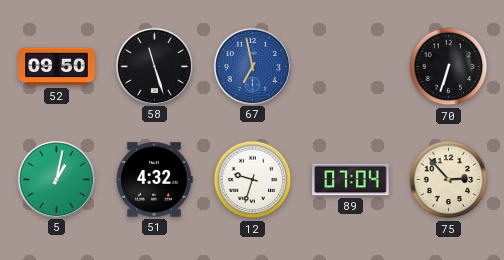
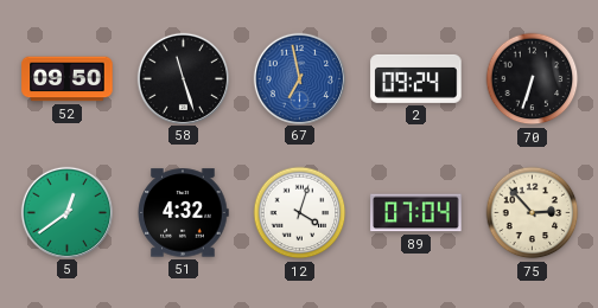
2: none -> 09:24 (416, 78)
5: 1:02 -> 12:39 (66, 212)
12: 9:33 -> 4:03 (300, 213)
